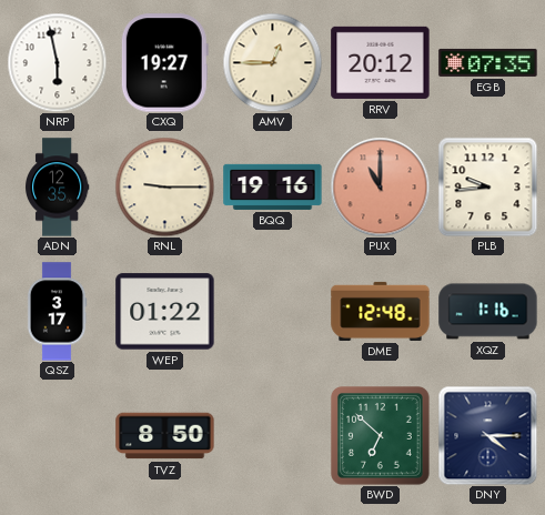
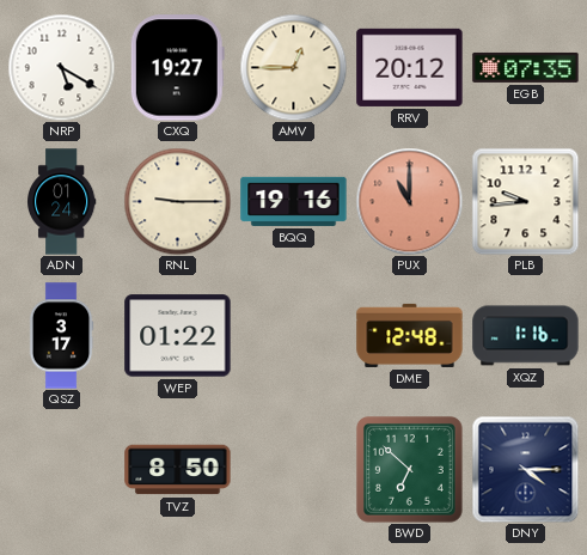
NRP: 5:58 -> 5:20 (61, 67)
ADN: 12:35 -> 01:24 (62, 202)
